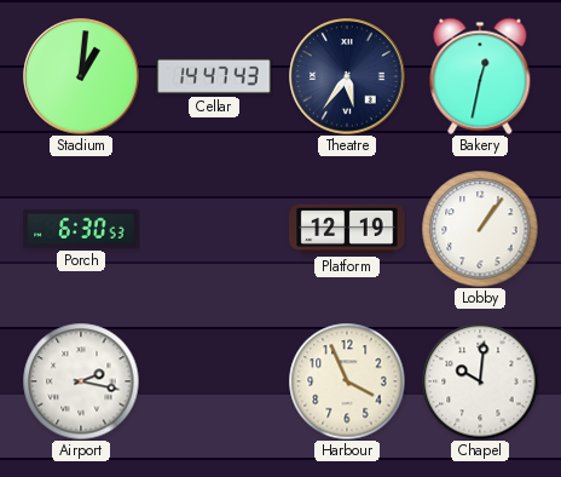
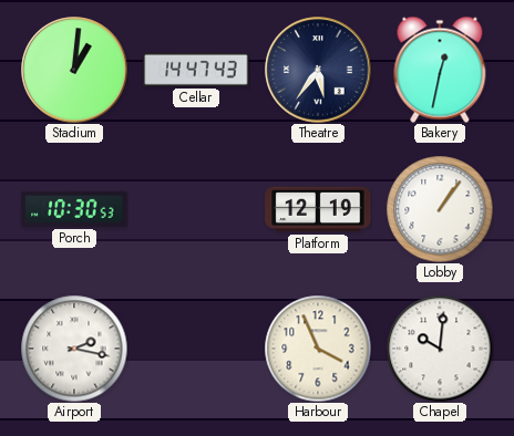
Porch: 6:30 -> 10:30 (74, 209)
